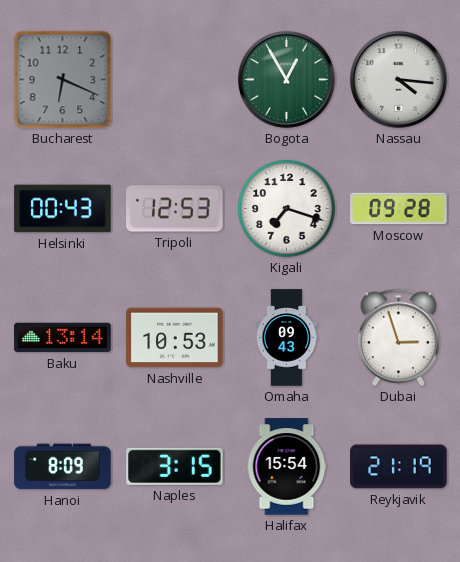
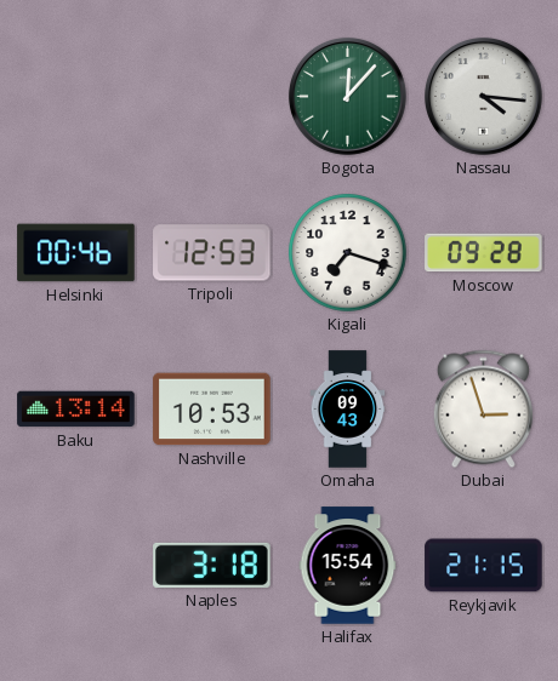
Bucharest: 6:19 -> none (63, 80)
Bogota: 12:55 -> 12:07 (348, 97)
Helsinki: 00:43 -> 00:46 (76, 253)
Hanoi: 8:09 -> none (63, 467)
Naples: 3:15 -> 3:18 (212, 565)
Reykjavik: 21:19 -> 21:15 (484, 566)
